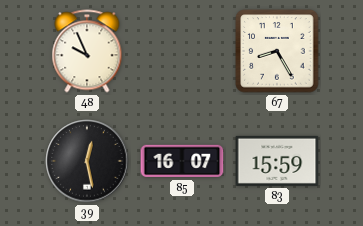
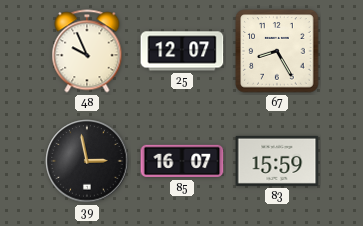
25: none -> 12:07 (182, 51)
39: 12:28 -> 2:58 (87, 161)
